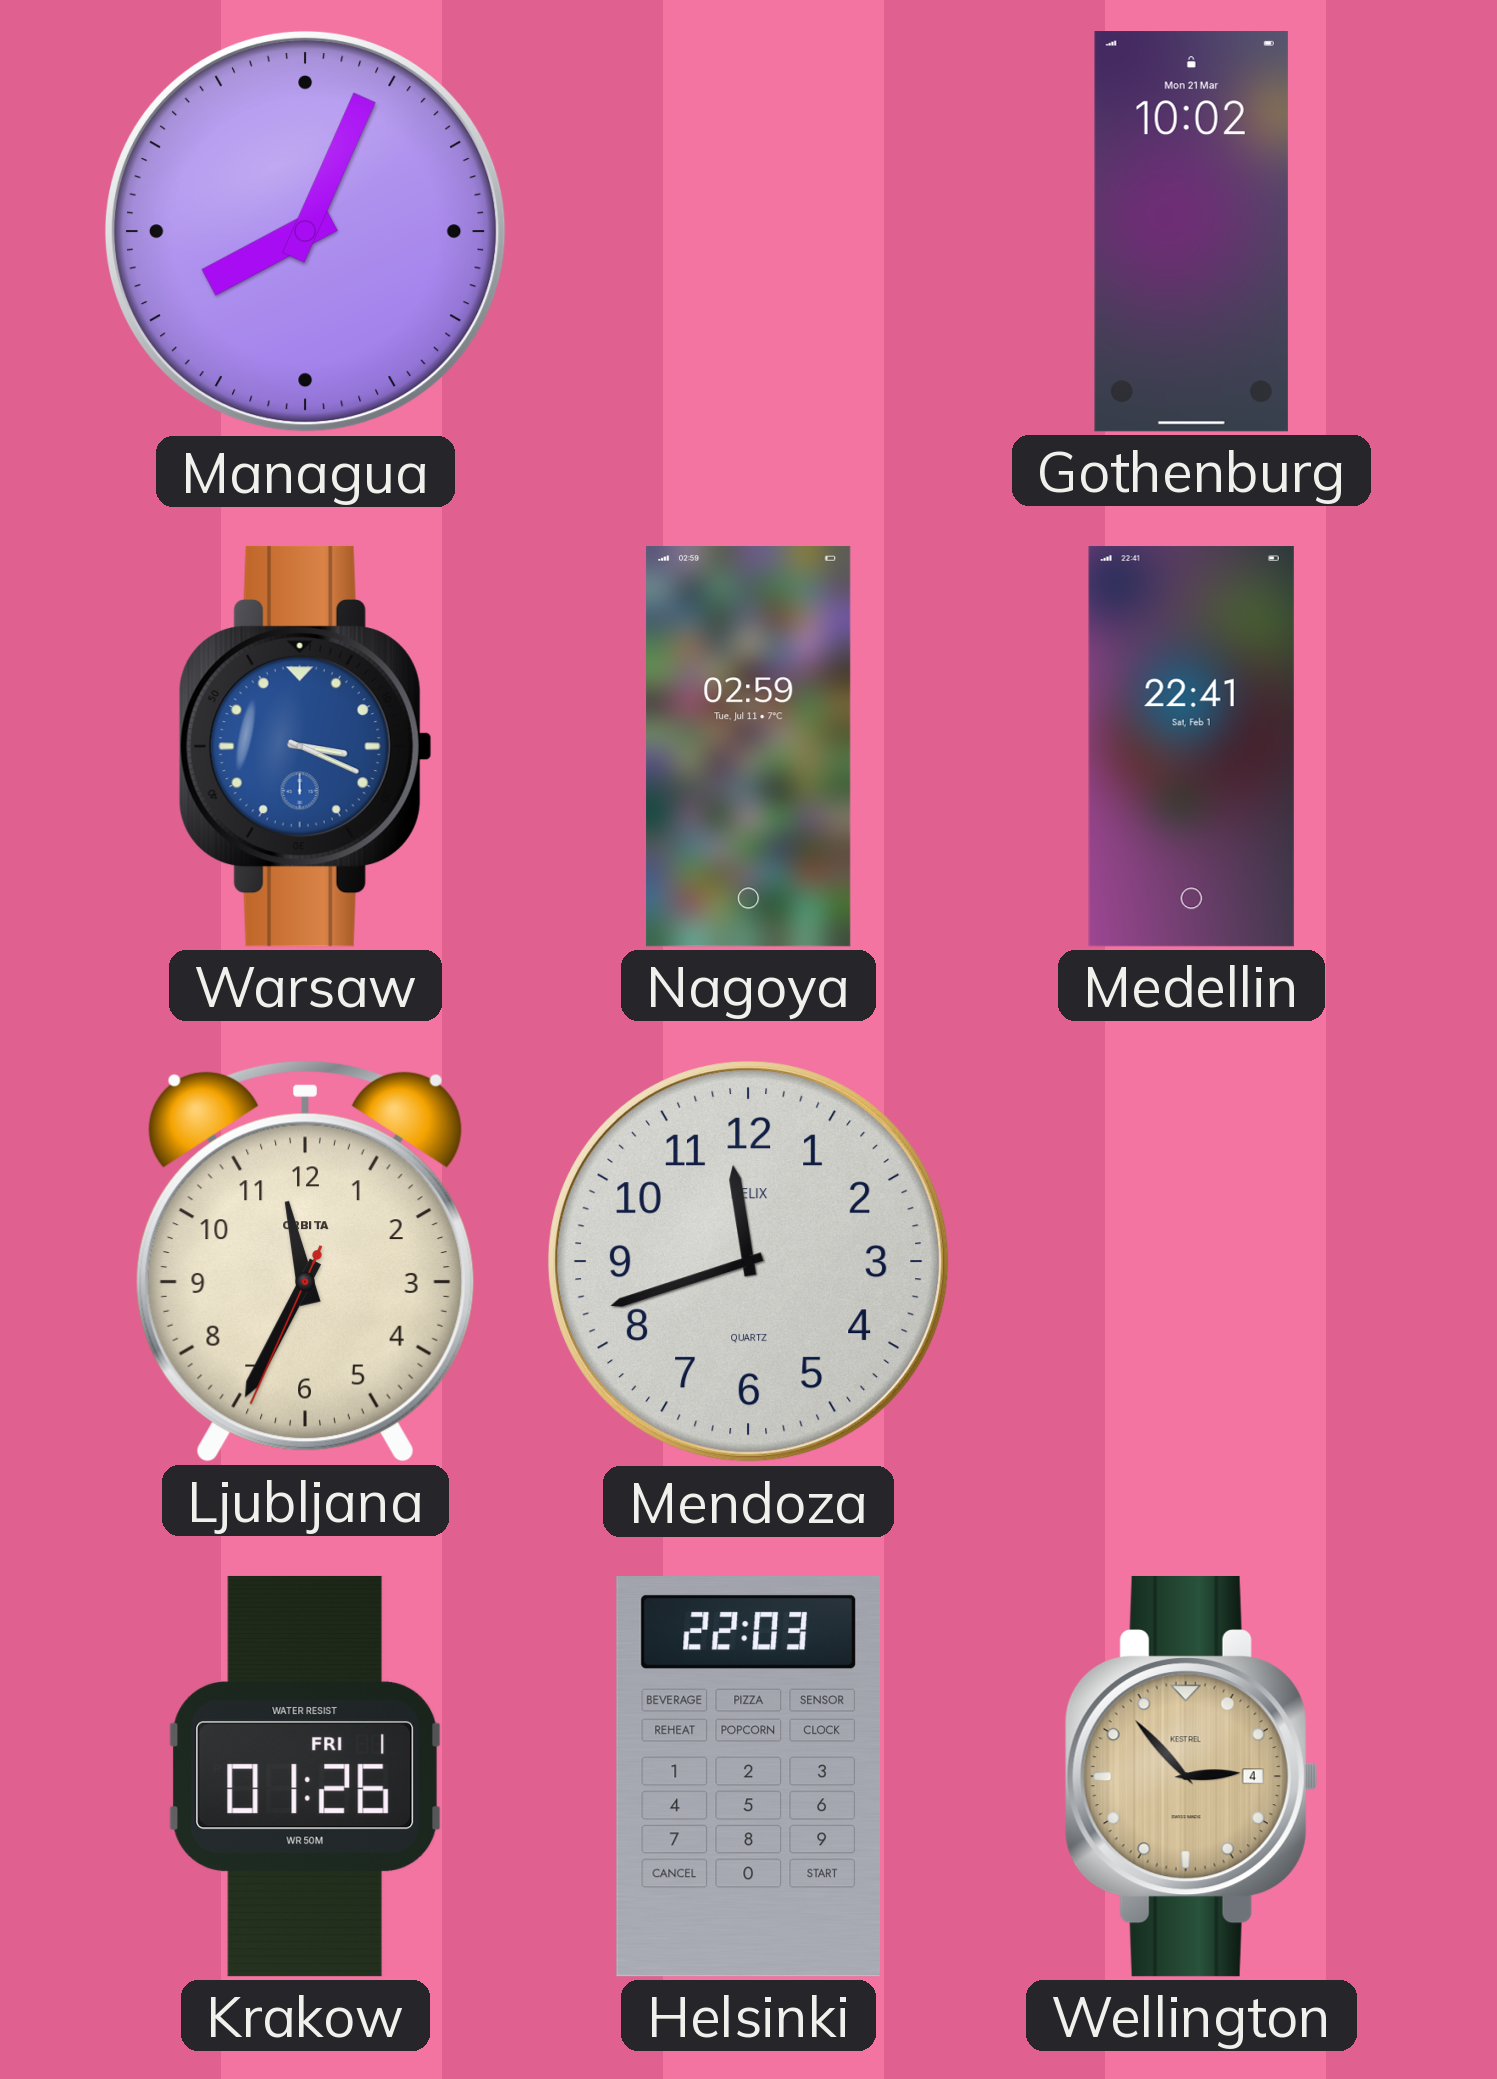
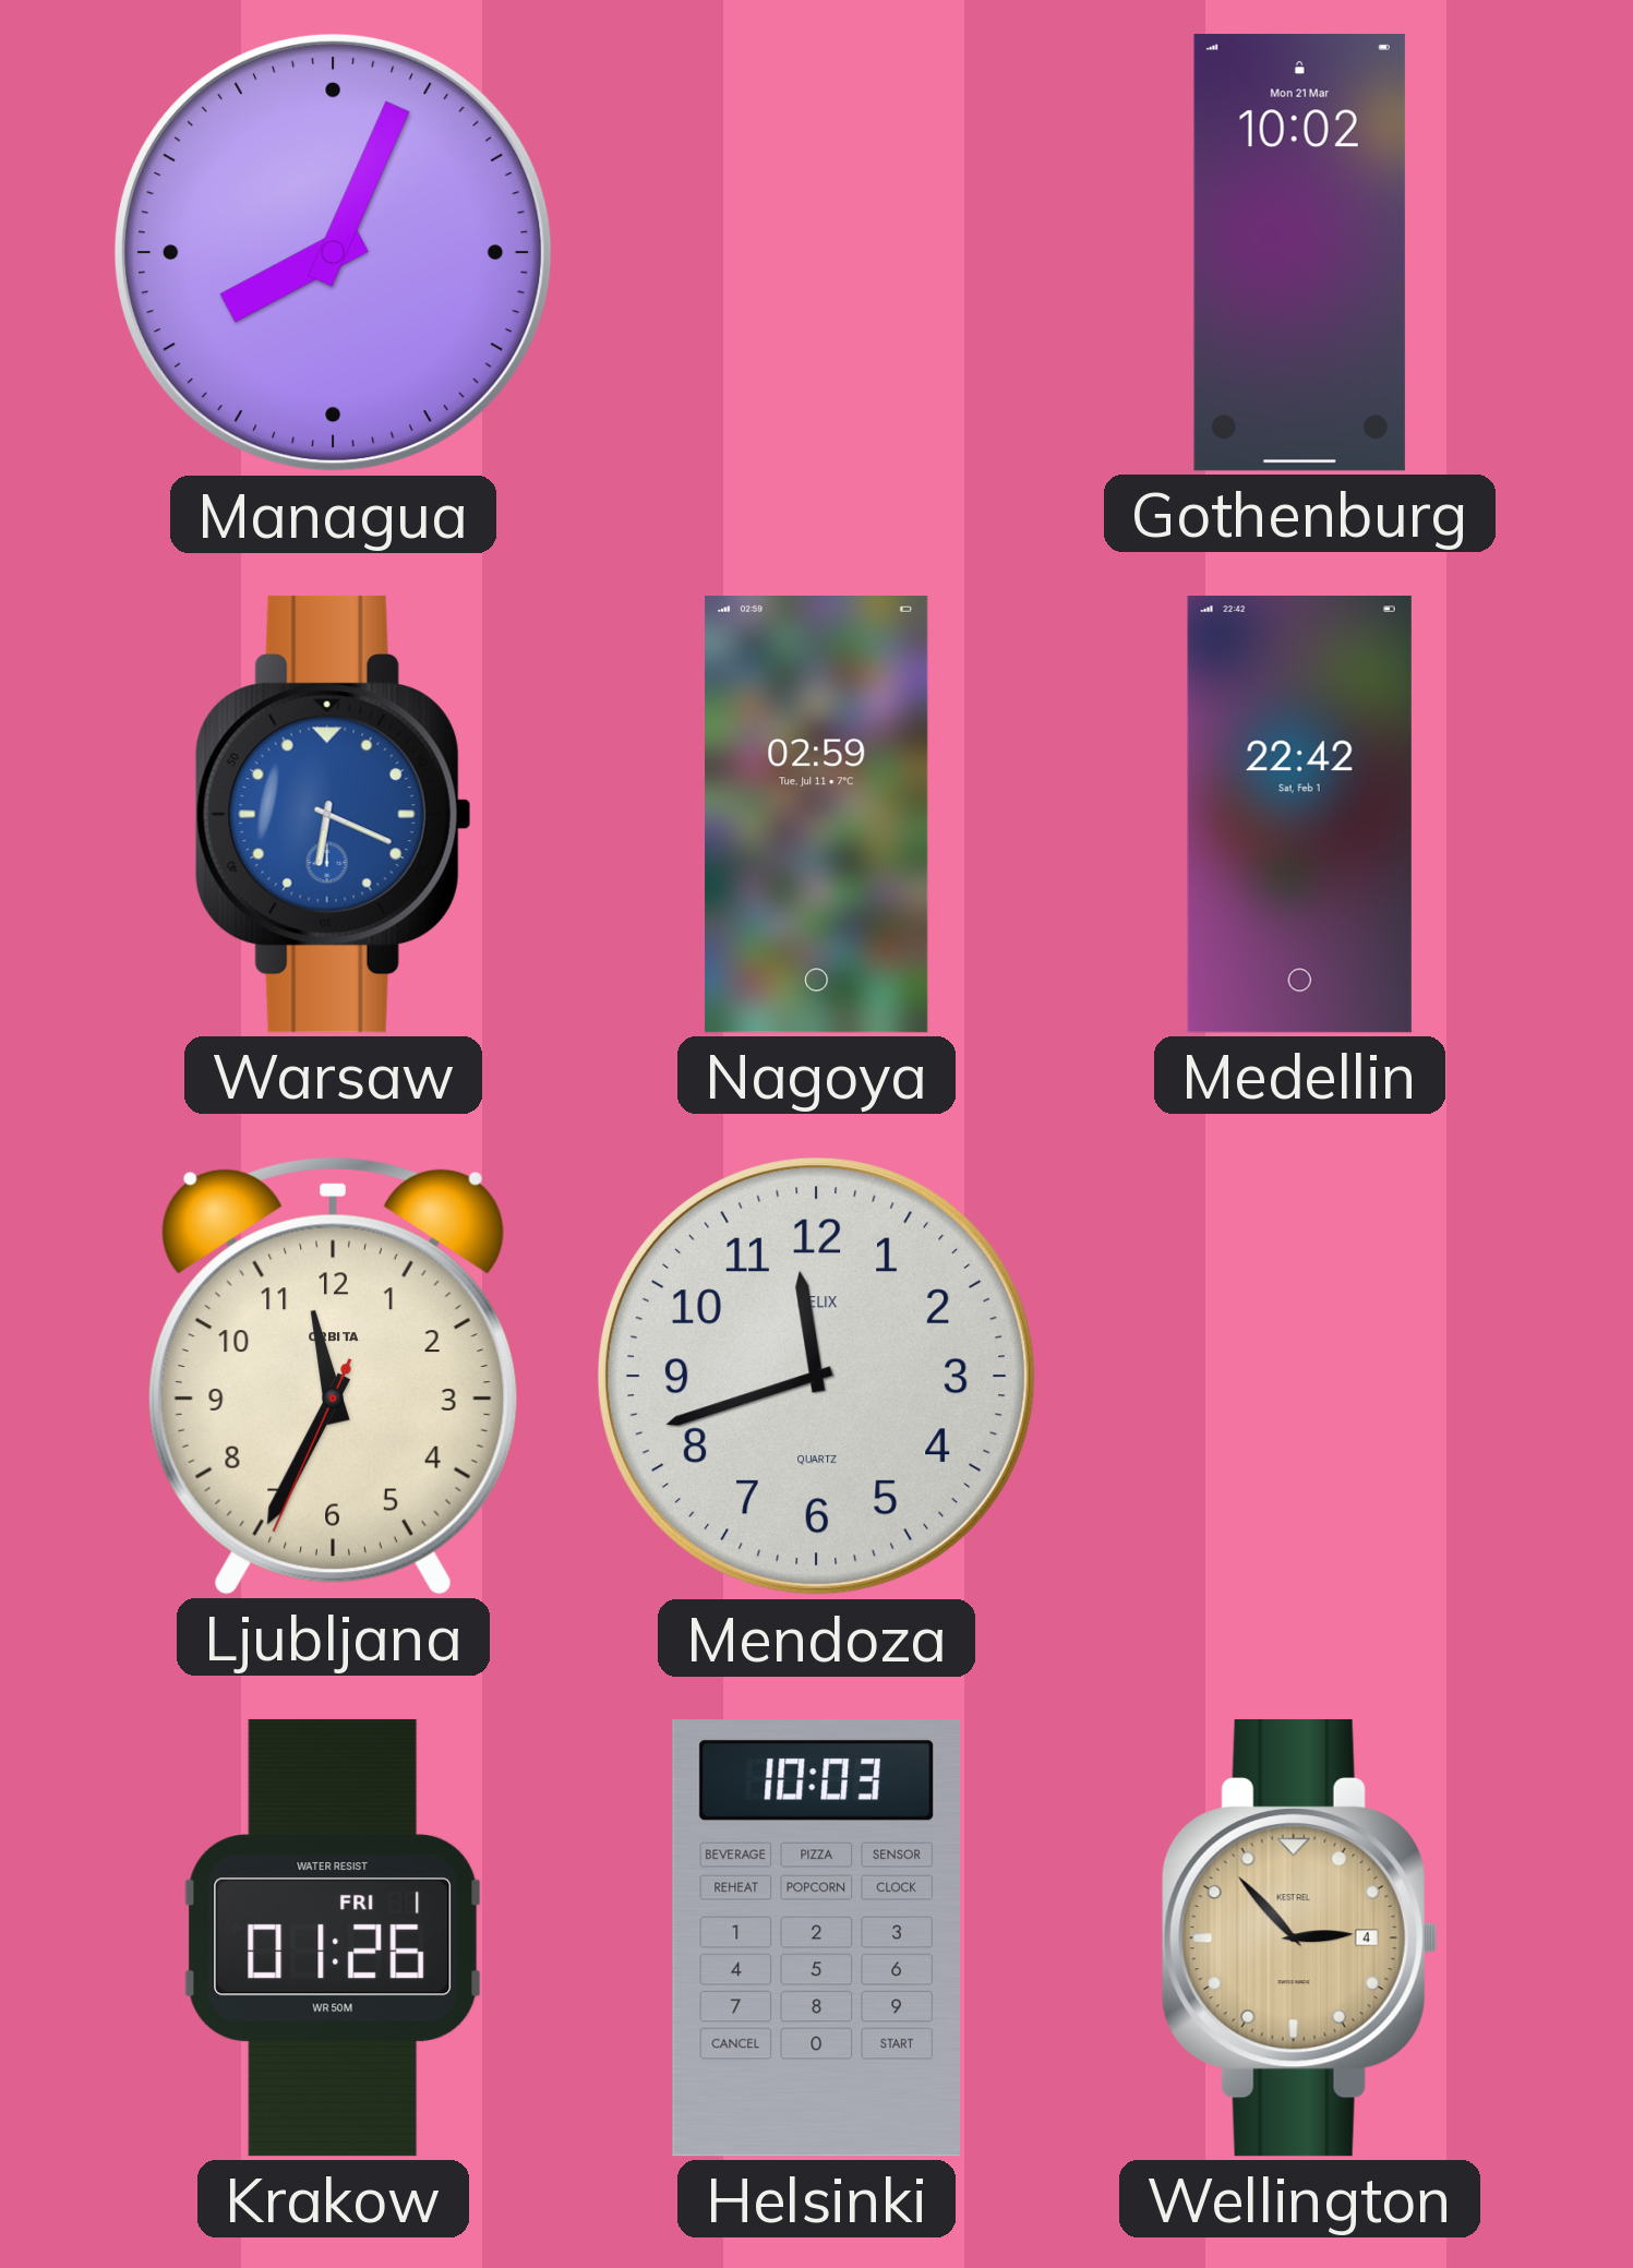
Warsaw: 3:19 -> 6:19 (333, 814)
Medellin: 22:41 -> 22:42 (1299, 815)
Helsinki: 22:03 -> 10:03 (816, 1939)
